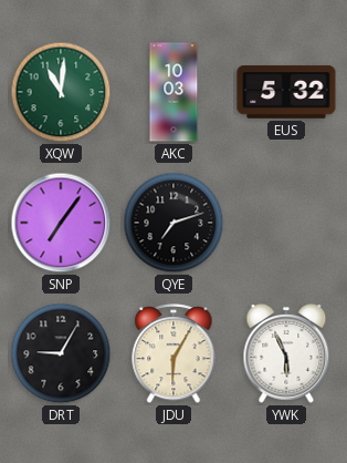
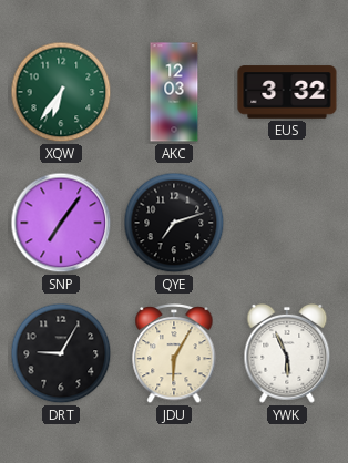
XQW: 11:01 -> 6:36 (61, 92)
AKC: 10:03 -> 12:03 (174, 92)
EUS: 5:32 -> 3:32 (287, 92)
